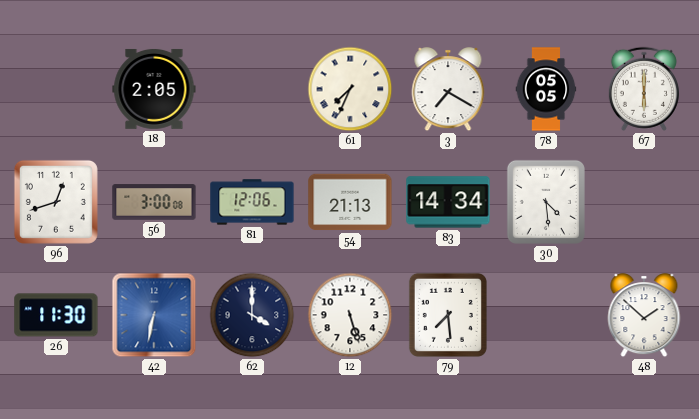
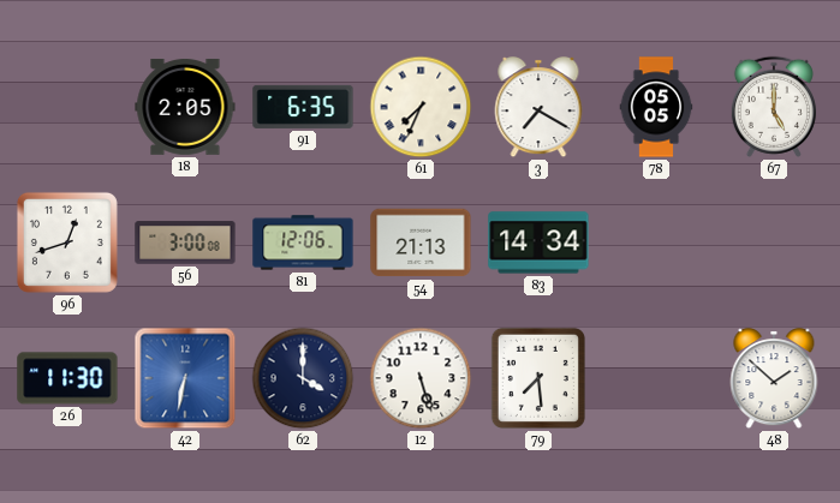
91: none -> 6:35 (303, 107)
67: 6:00 -> 5:00 (774, 107)
30: 4:29 -> none (546, 202)
